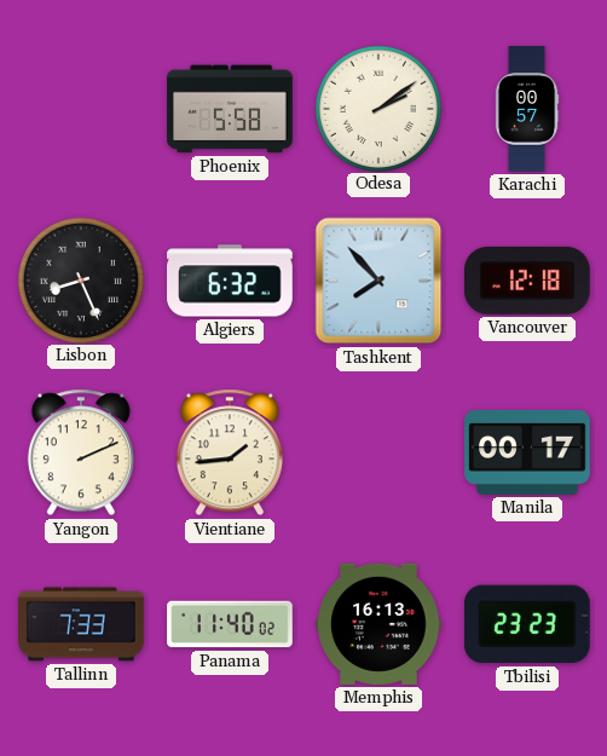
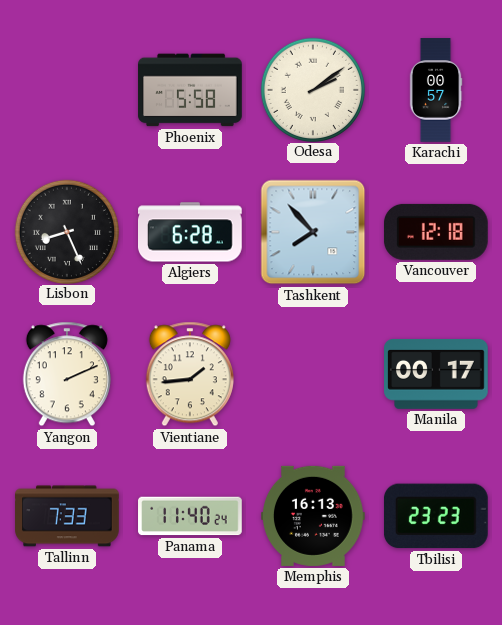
Algiers: 6:32 -> 6:28 (191, 232)
Panama: 11:40:02 -> 11:40:24 (190, 516)
